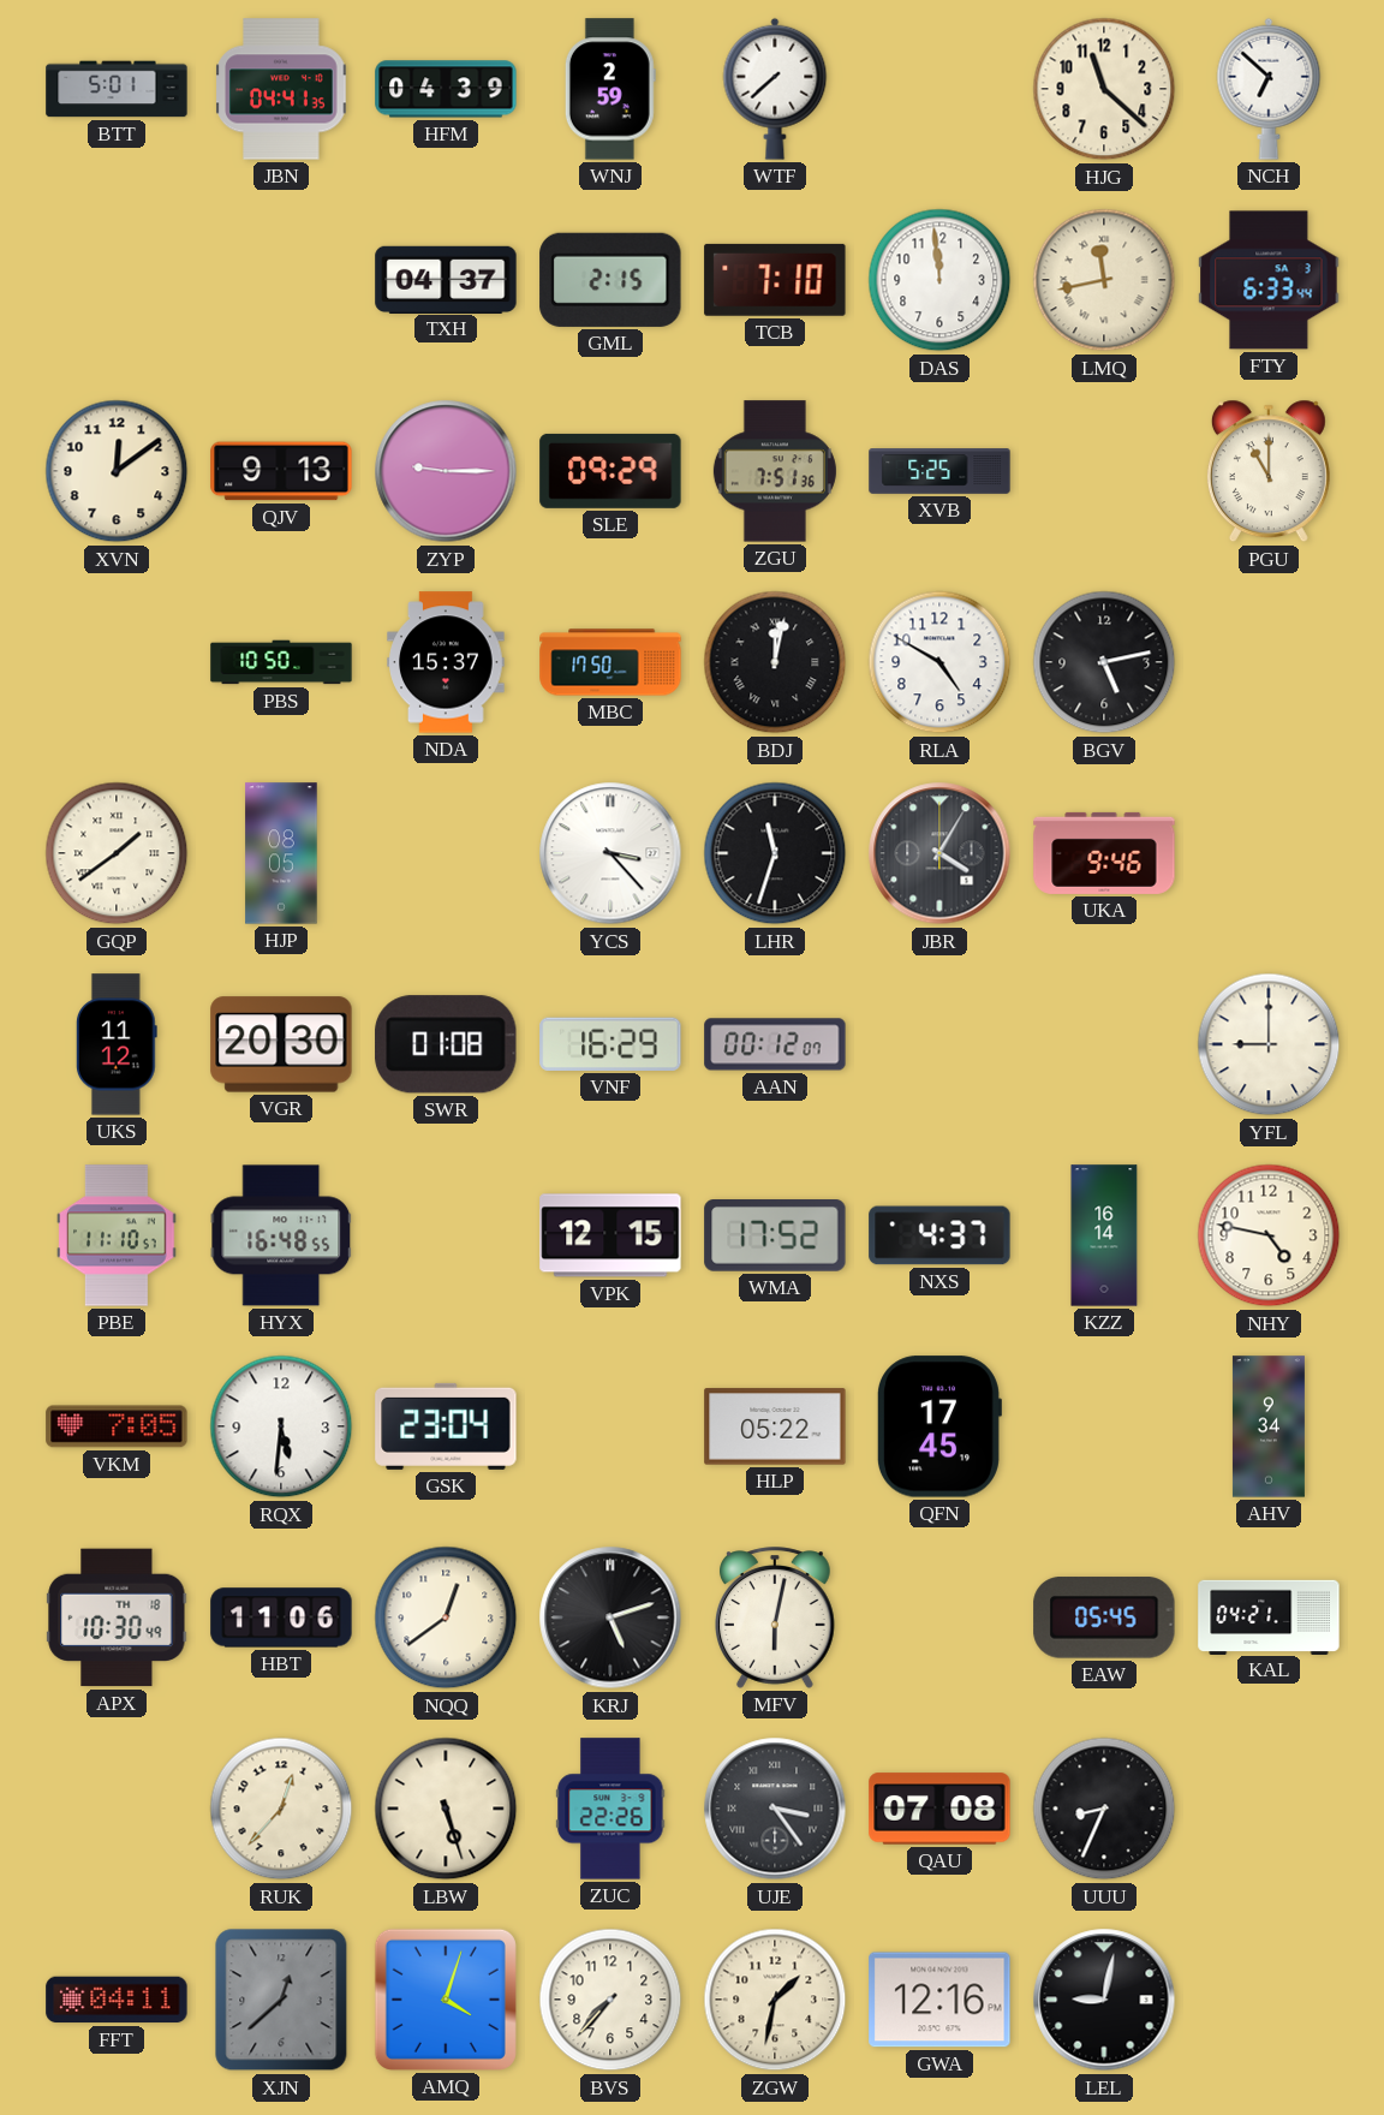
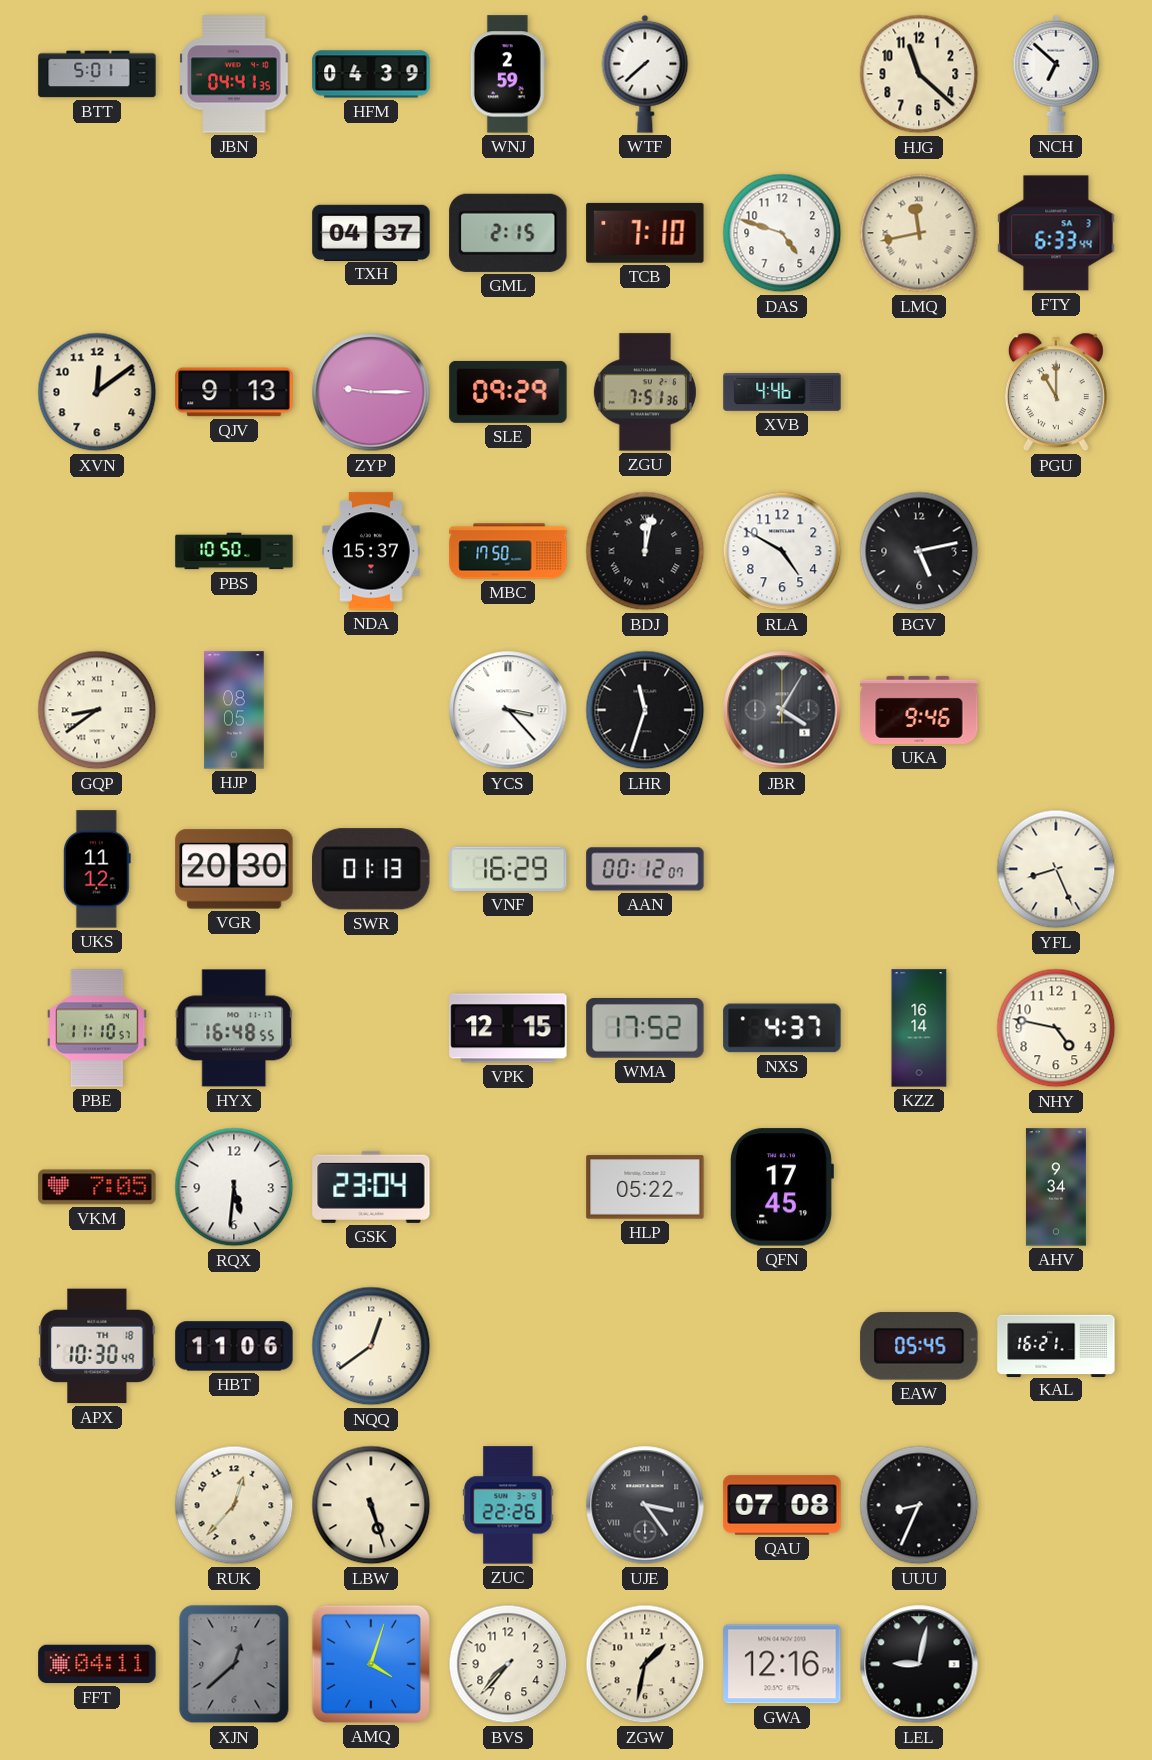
DAS: 11:59 -> 4:48 (782, 233)
XVB: 5:25 -> 4:46 (782, 392)
GQP: 1:39 -> 8:39 (97, 710)
SWR: 01:08 -> 01:13 (371, 869)
YFL: 9:00 -> 8:26 (1056, 869)
KRJ: 5:12 -> none (610, 1617)
MFV: 6:02 -> none (776, 1617)
KAL: 04:21 -> 16:21 (1056, 1345)
